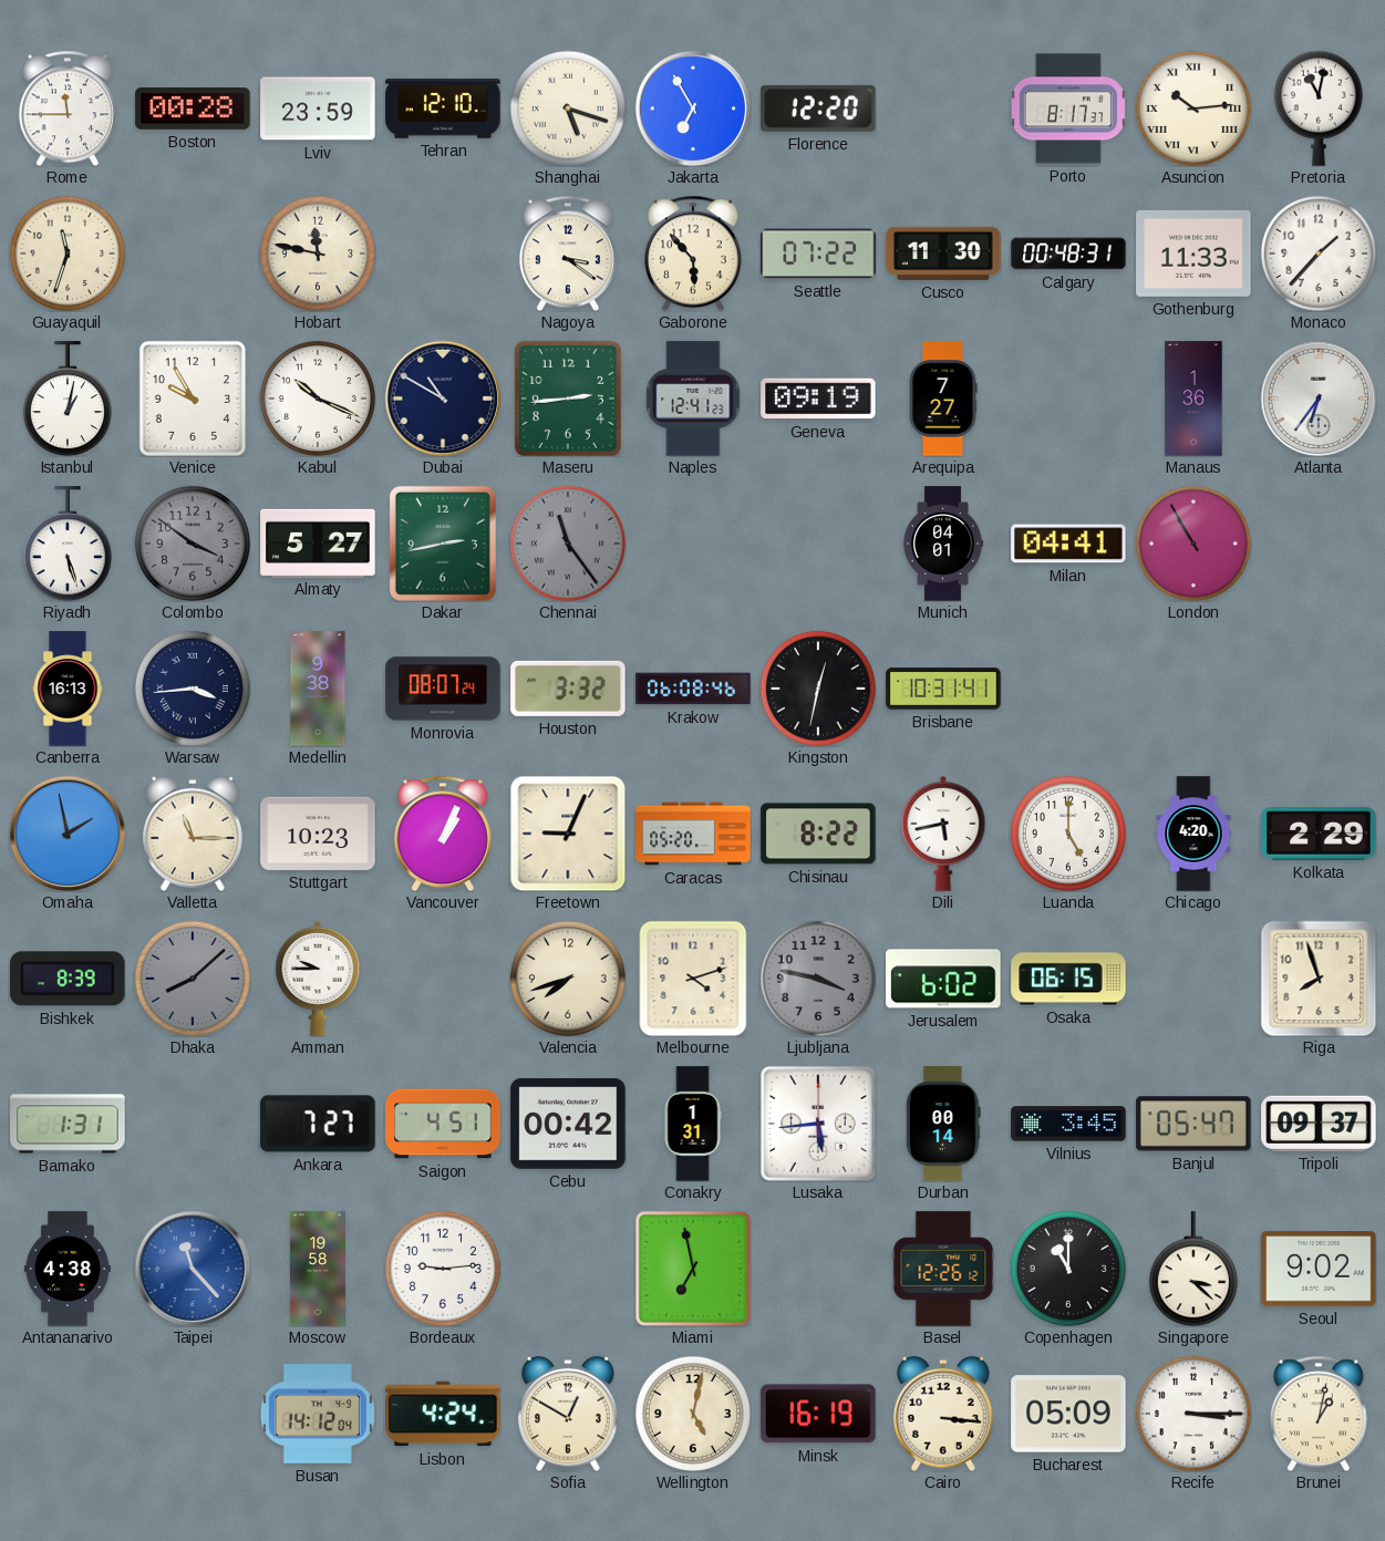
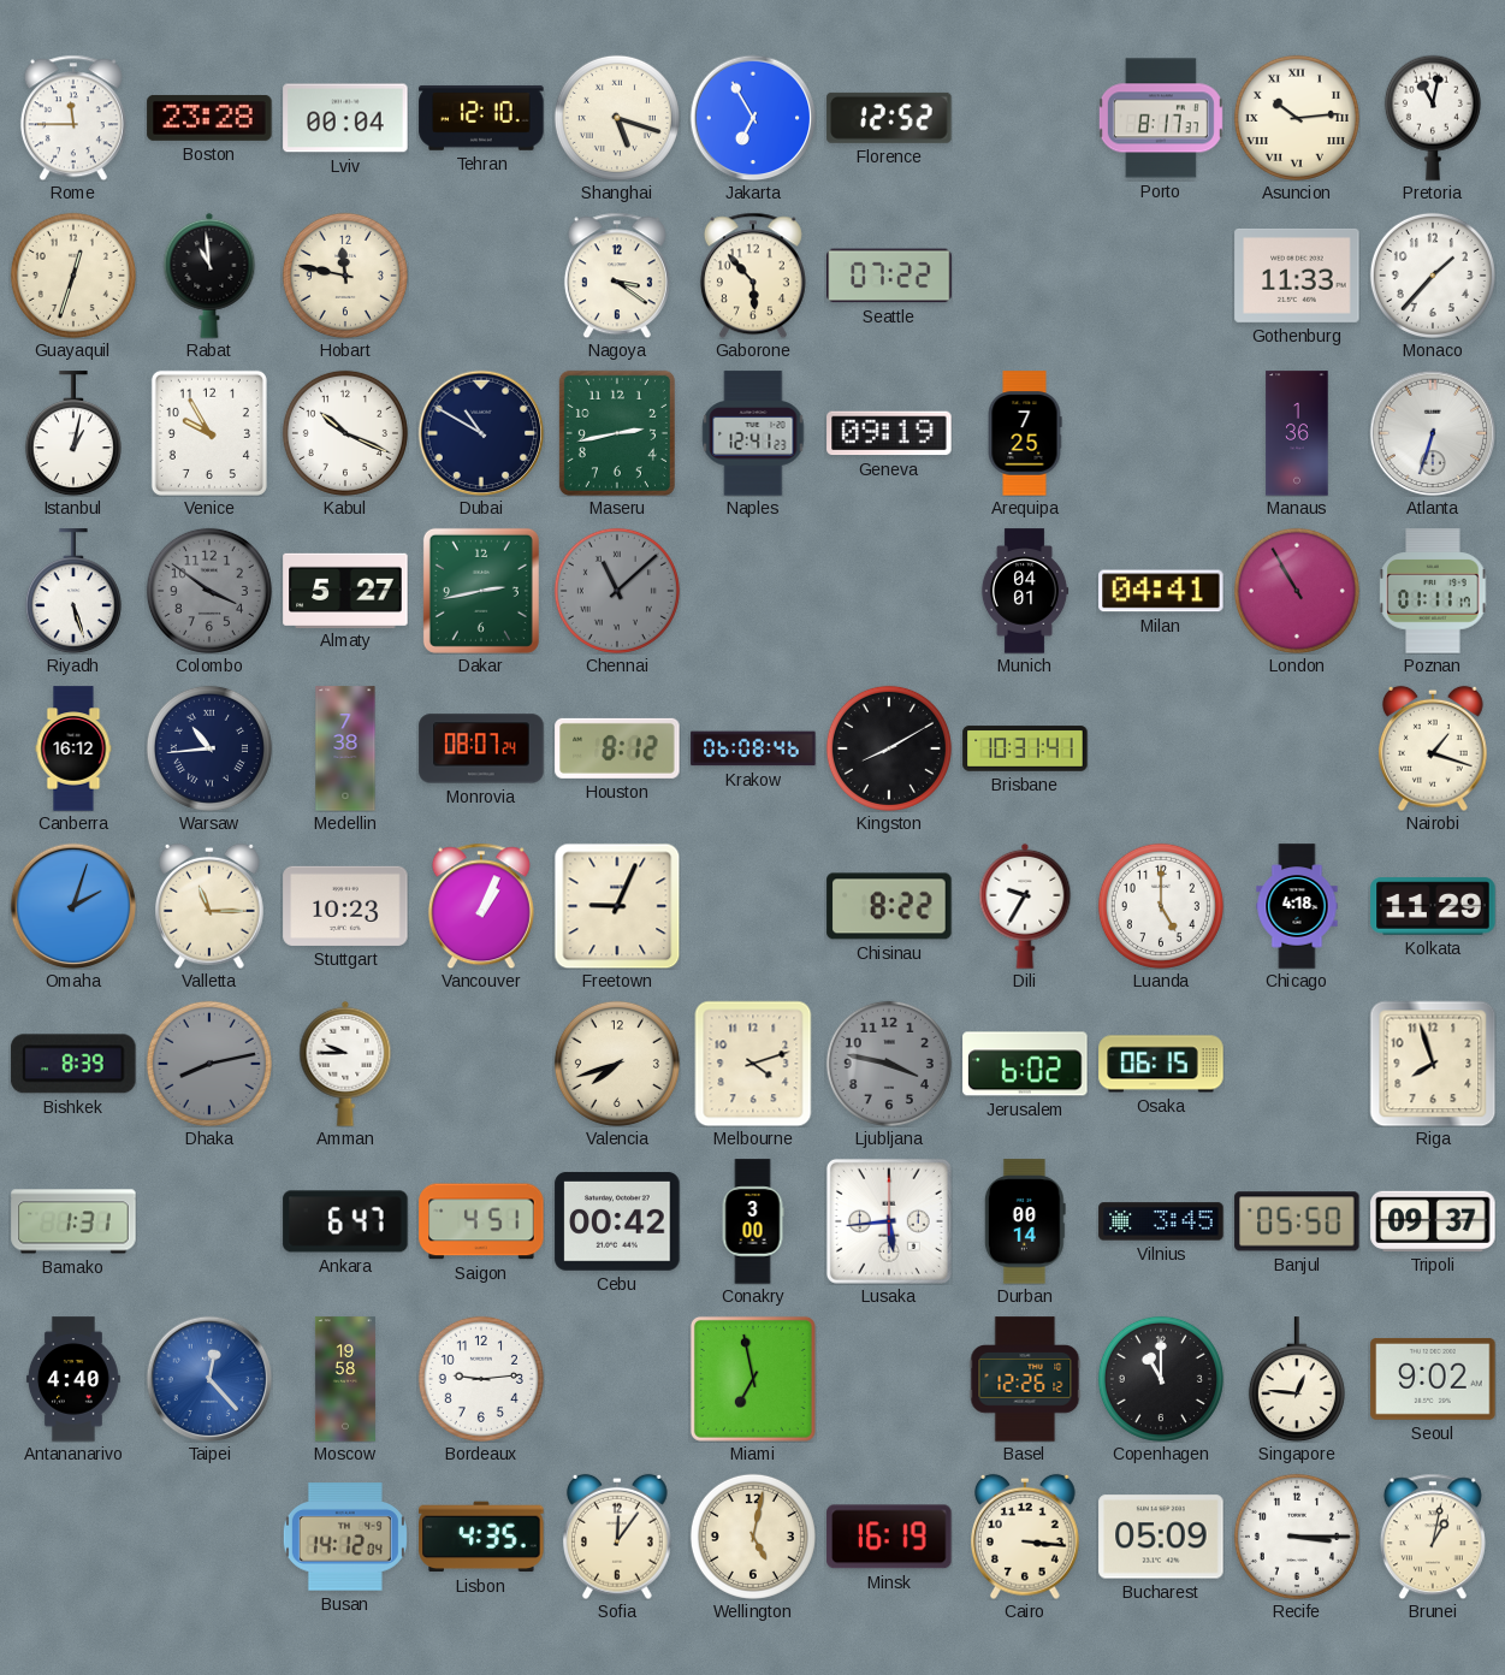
Boston: 00:28 -> 23:28 (209, 118)
Lviv: 23:59 -> 00:04 (345, 118)
Florence: 12:20 -> 12:52 (889, 118)
Guayaquil: 11:33 -> 12:33 (73, 276)
Rabat: none -> 10:59 (209, 276)
Cusco: 11:30 -> none (943, 254)
Calgary: 00:48 -> none (1068, 254)
Maseru: 2:44 -> 2:43 (617, 433)
Arequipa: 7:27 -> 7:25 (1025, 433)
Atlanta: 6:36 -> 6:33 (1433, 433)
Chennai: 11:24 -> 11:08 (617, 591)
Poznan: none -> 01:11 (1433, 591)
Canberra: 16:13 -> 16:12 (73, 748)
Warsaw: 3:44 -> 10:44 (209, 748)
Medellin: 9:38 -> 7:38 (345, 748)
Houston: 3:32 -> 8:12 (617, 748)
Kingston: 12:32 -> 8:10 (889, 748)
Nairobi: none -> 1:18 (1434, 748)
Omaha: 1:58 -> 2:03 (73, 906)
Caracas: 05:20 -> none (693, 834)
Dili: 5:43 -> 9:35 (1025, 906)
Chicago: 4:20 -> 4:18 (1297, 906)
Kolkata: 2:29 -> 11:29 (1433, 906)
Dhaka: 8:08 -> 8:13 (209, 1064)
Ankara: 7:27 -> 6:47 (345, 1221)
Conakry: 1:31 -> 3:00 (753, 1221)
Banjul: 05:47 -> 05:50 (1297, 1221)
Antananarivo: 4:38 -> 4:40 (73, 1379)
Taipei: 11:23 -> 12:23 (209, 1379)
Singapore: 3:22 -> 12:46 (1297, 1379)
Lisbon: 4:24 -> 4:35 (481, 1537)
Sofia: 12:50 -> 12:06 (618, 1537)
